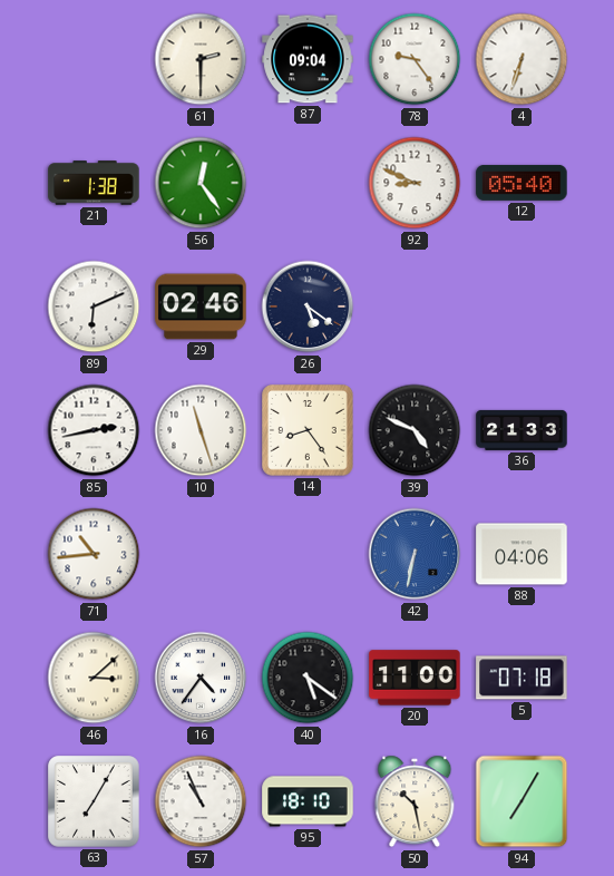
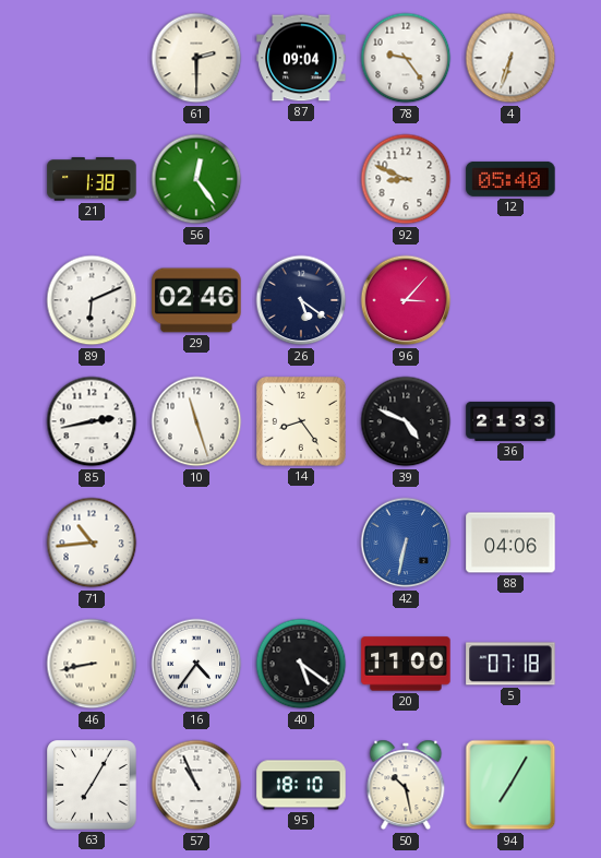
96: none -> 3:07 (406, 300)
46: 3:08 -> 8:43 (92, 664)
